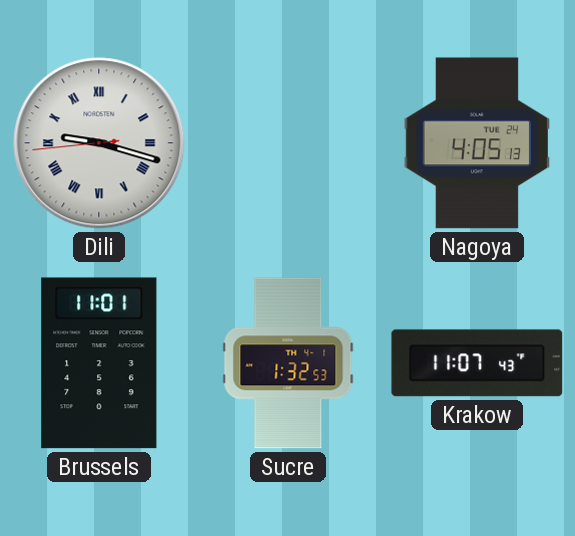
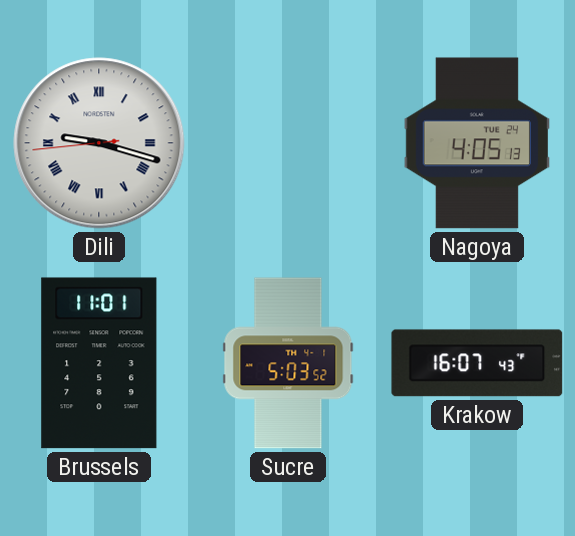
Sucre: 1:32 -> 5:03 (288, 363)
Krakow: 11:07 -> 16:07 (477, 363)
